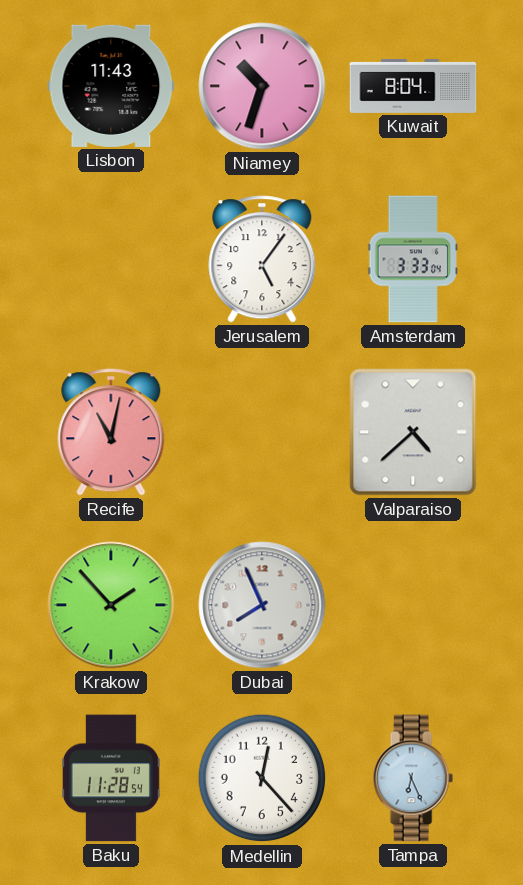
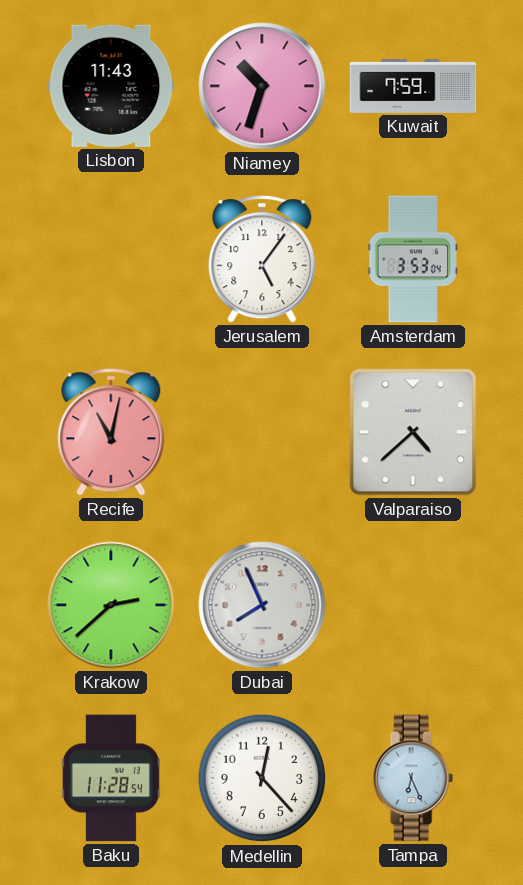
Kuwait: 8:04 -> 7:59 (413, 86)
Amsterdam: 3:33 -> 3:53 (413, 259)
Krakow: 1:53 -> 2:38 (111, 605)
